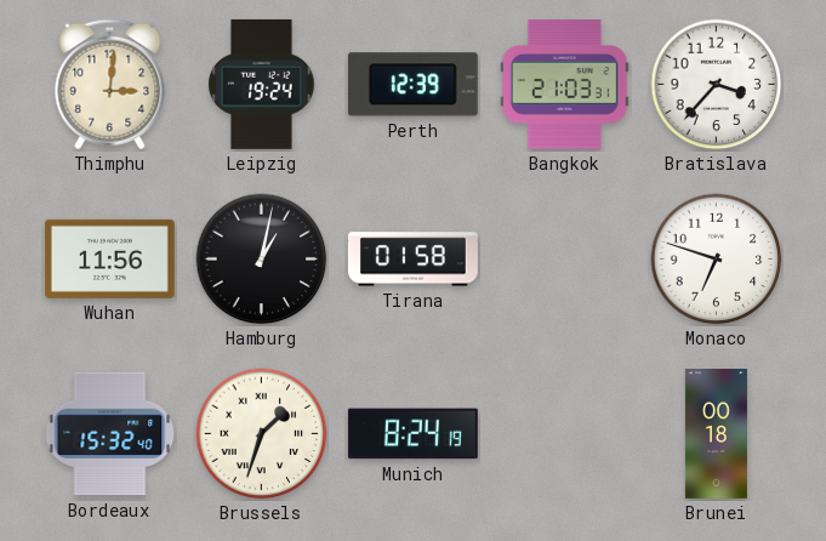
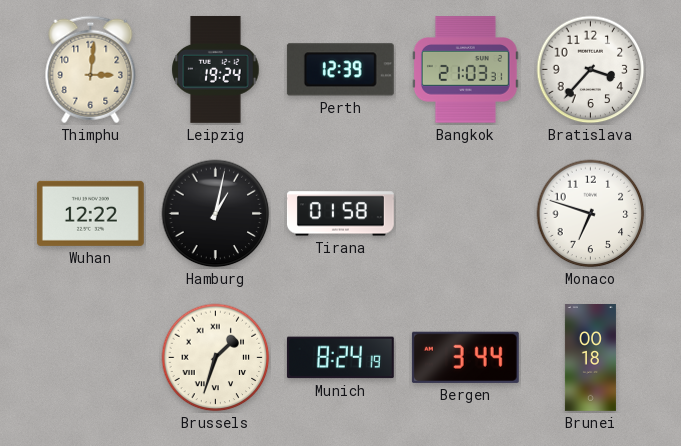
Wuhan: 11:56 -> 12:22 (90, 213)
Bordeaux: 15:32 -> none (110, 434)
Bergen: none -> 3:44 (465, 357)
